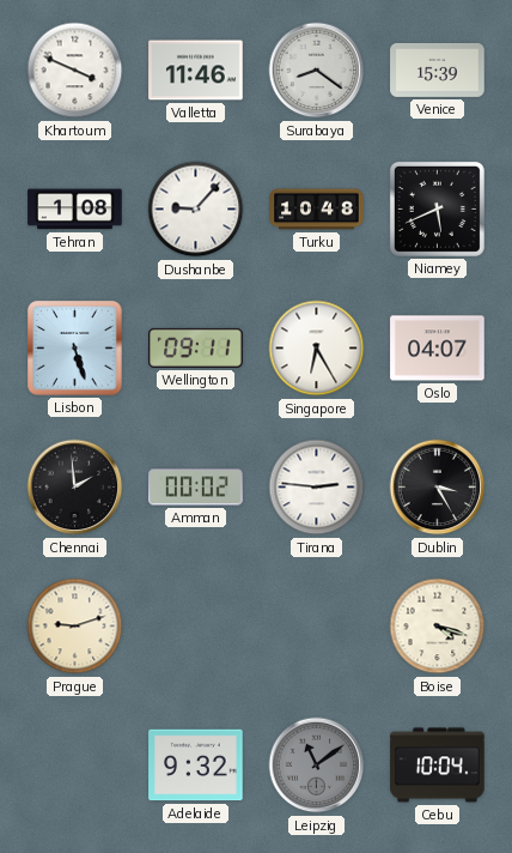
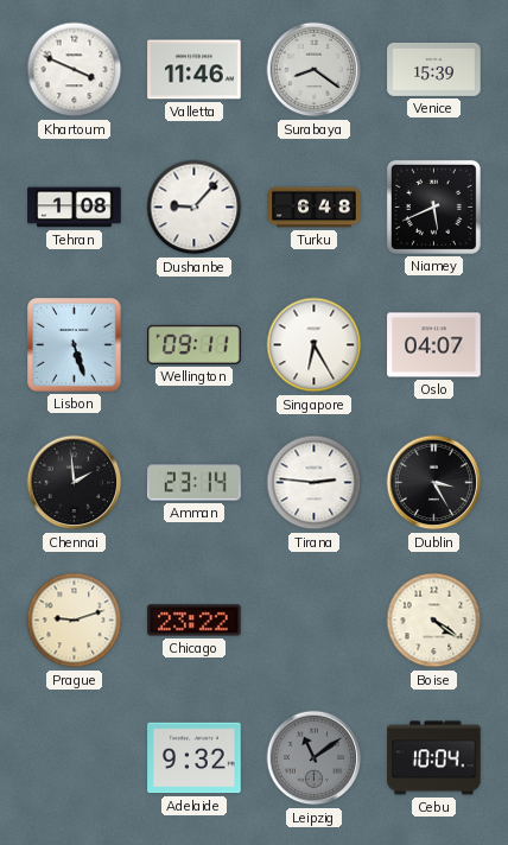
Turku: 10:48 -> 6:48 (315, 208)
Amman: 00:02 -> 23:14 (195, 483)
Chicago: none -> 23:22 (195, 621)
Boise: 4:18 -> 4:21 (434, 621)
